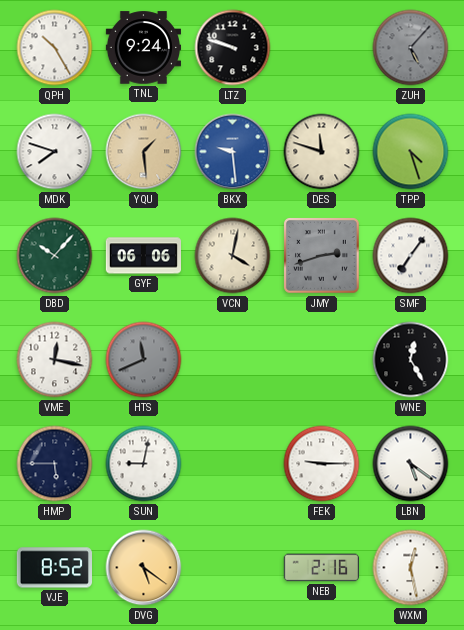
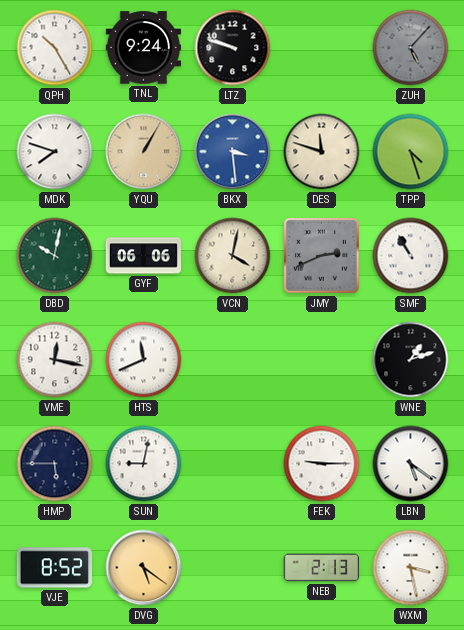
YQU: 1:29 -> 1:05 (144, 152)
BKX: 9:29 -> 3:29 (233, 152)
DBD: 10:07 -> 10:02 (55, 256)
JMY: 2:42 -> 2:41 (322, 256)
SMF: 7:06 -> 10:55 (411, 256)
HTS dial: grey -> white (144, 360)
WNE: 12:25 -> 1:12 (411, 360)
NEB: 2:16 -> 2:13 (321, 568)
WXM: 12:28 -> 3:28 (411, 568)
